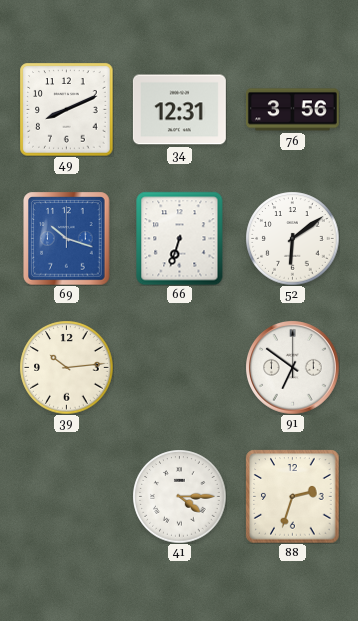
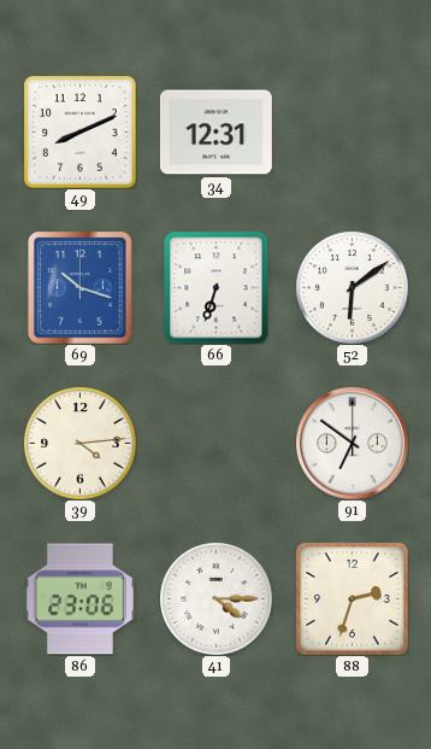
76: 3:56 -> none (292, 110)
39: 10:14 -> 4:14 (79, 443)
86: none -> 23:06 (79, 599)
